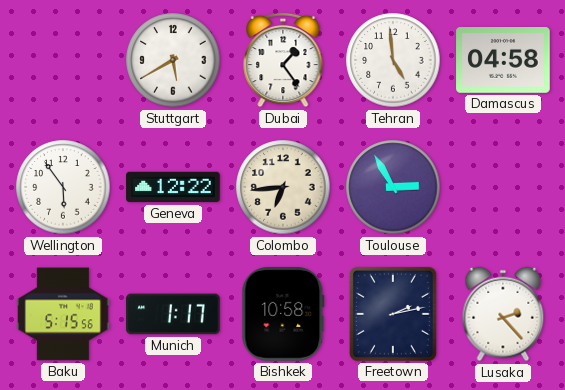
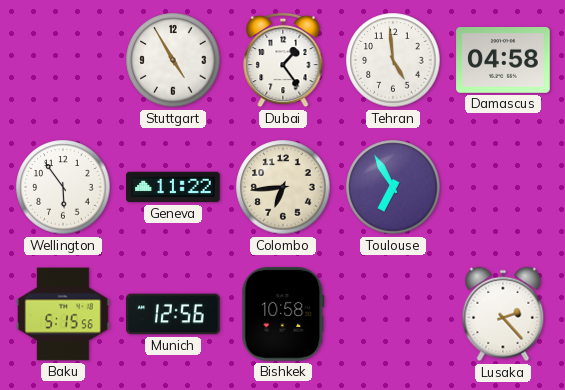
Stuttgart: 5:40 -> 4:55 (173, 60)
Geneva: 12:22 -> 11:22 (173, 187)
Toulouse: 2:55 -> 6:55 (393, 187)
Munich: 1:17 -> 12:56 (173, 314)
Freetown: 2:13 -> none (393, 314)
